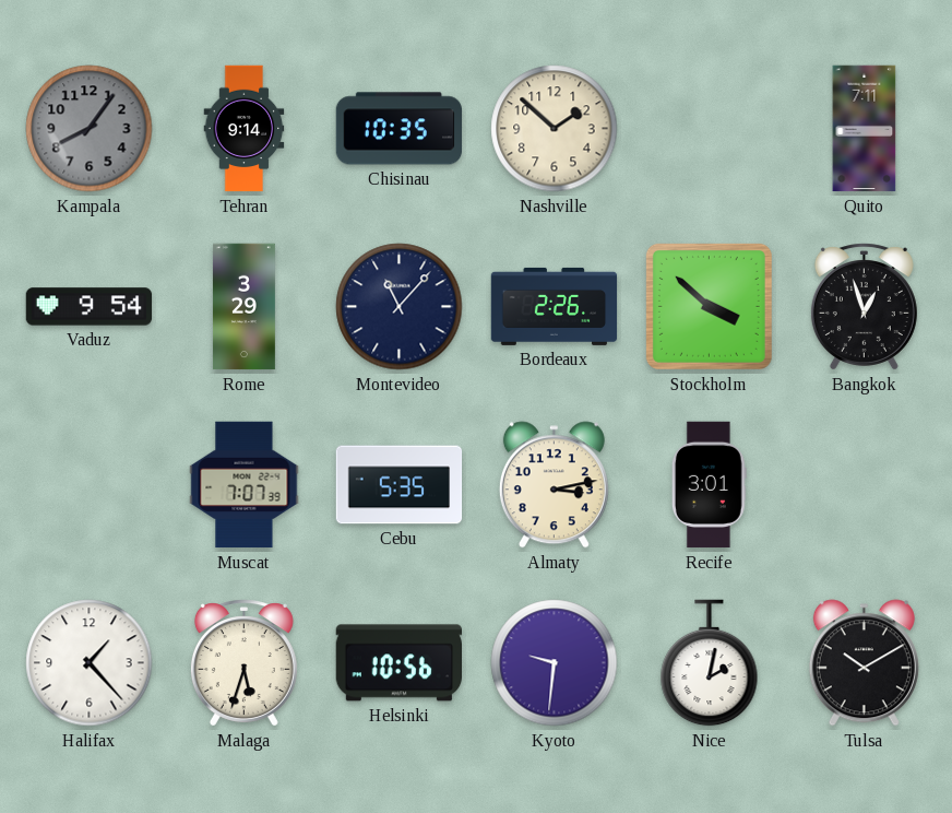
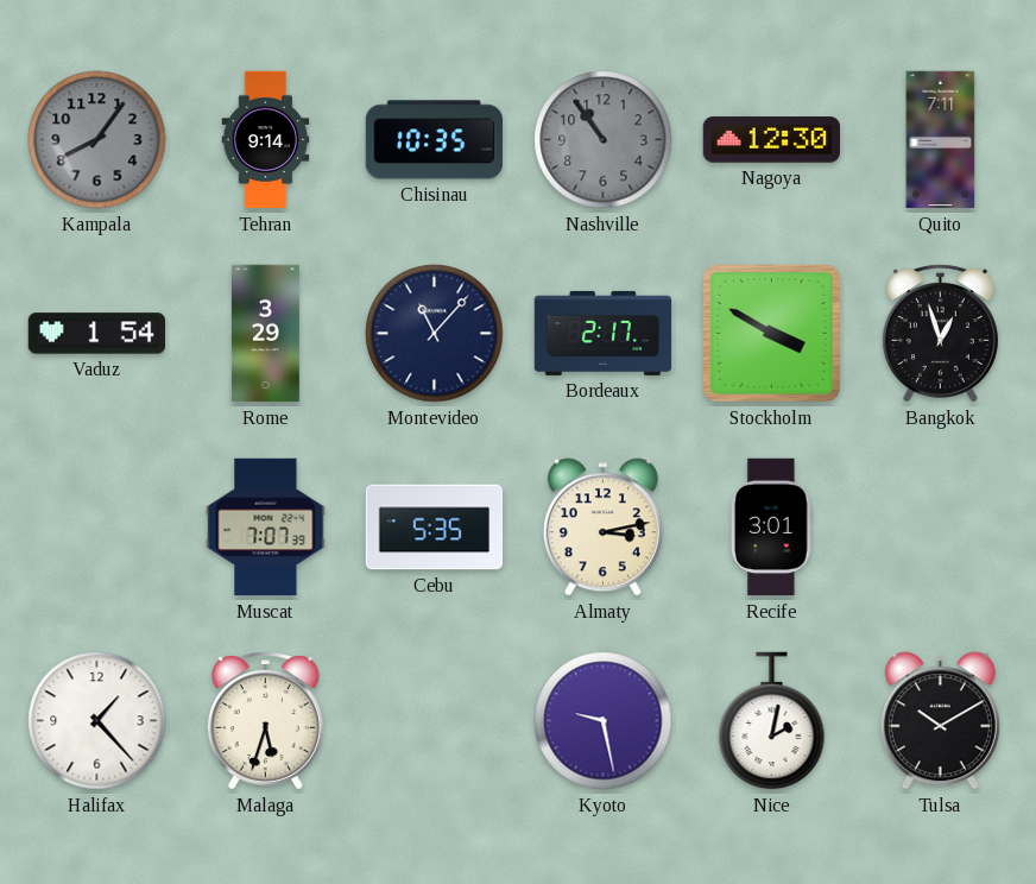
Nashville: 1:52 -> 10:54 (604, 140)
Nashville dial: cream -> grey (604, 140)
Nagoya: none -> 12:30 (772, 140)
Vaduz: 9:54 -> 1:54 (97, 334)
Bordeaux: 2:26 -> 2:17 (604, 333)
Stockholm: 3:52 -> 3:50 (771, 333)
Helsinki: 10:56 -> none (398, 663)
Kyoto: 9:31 -> 9:28 (604, 721)
